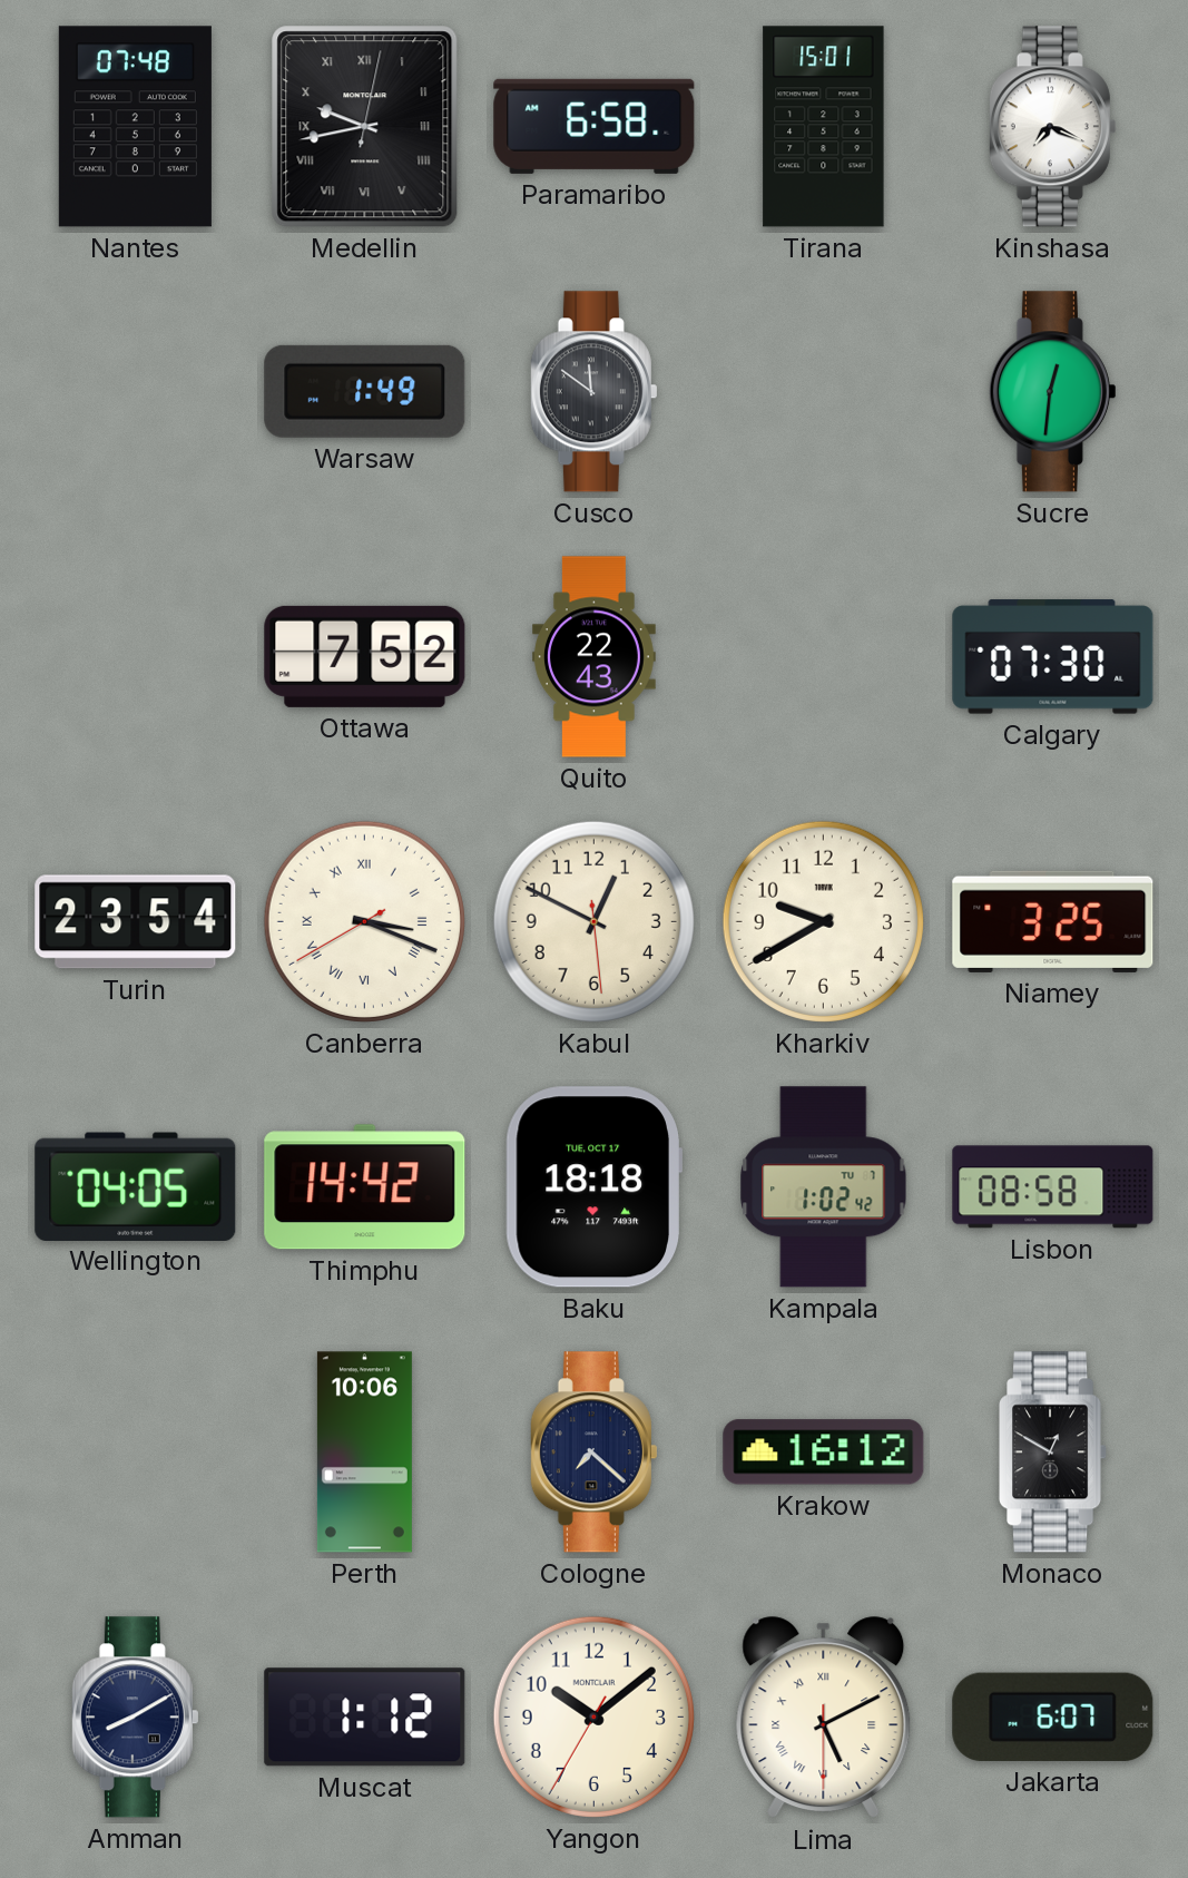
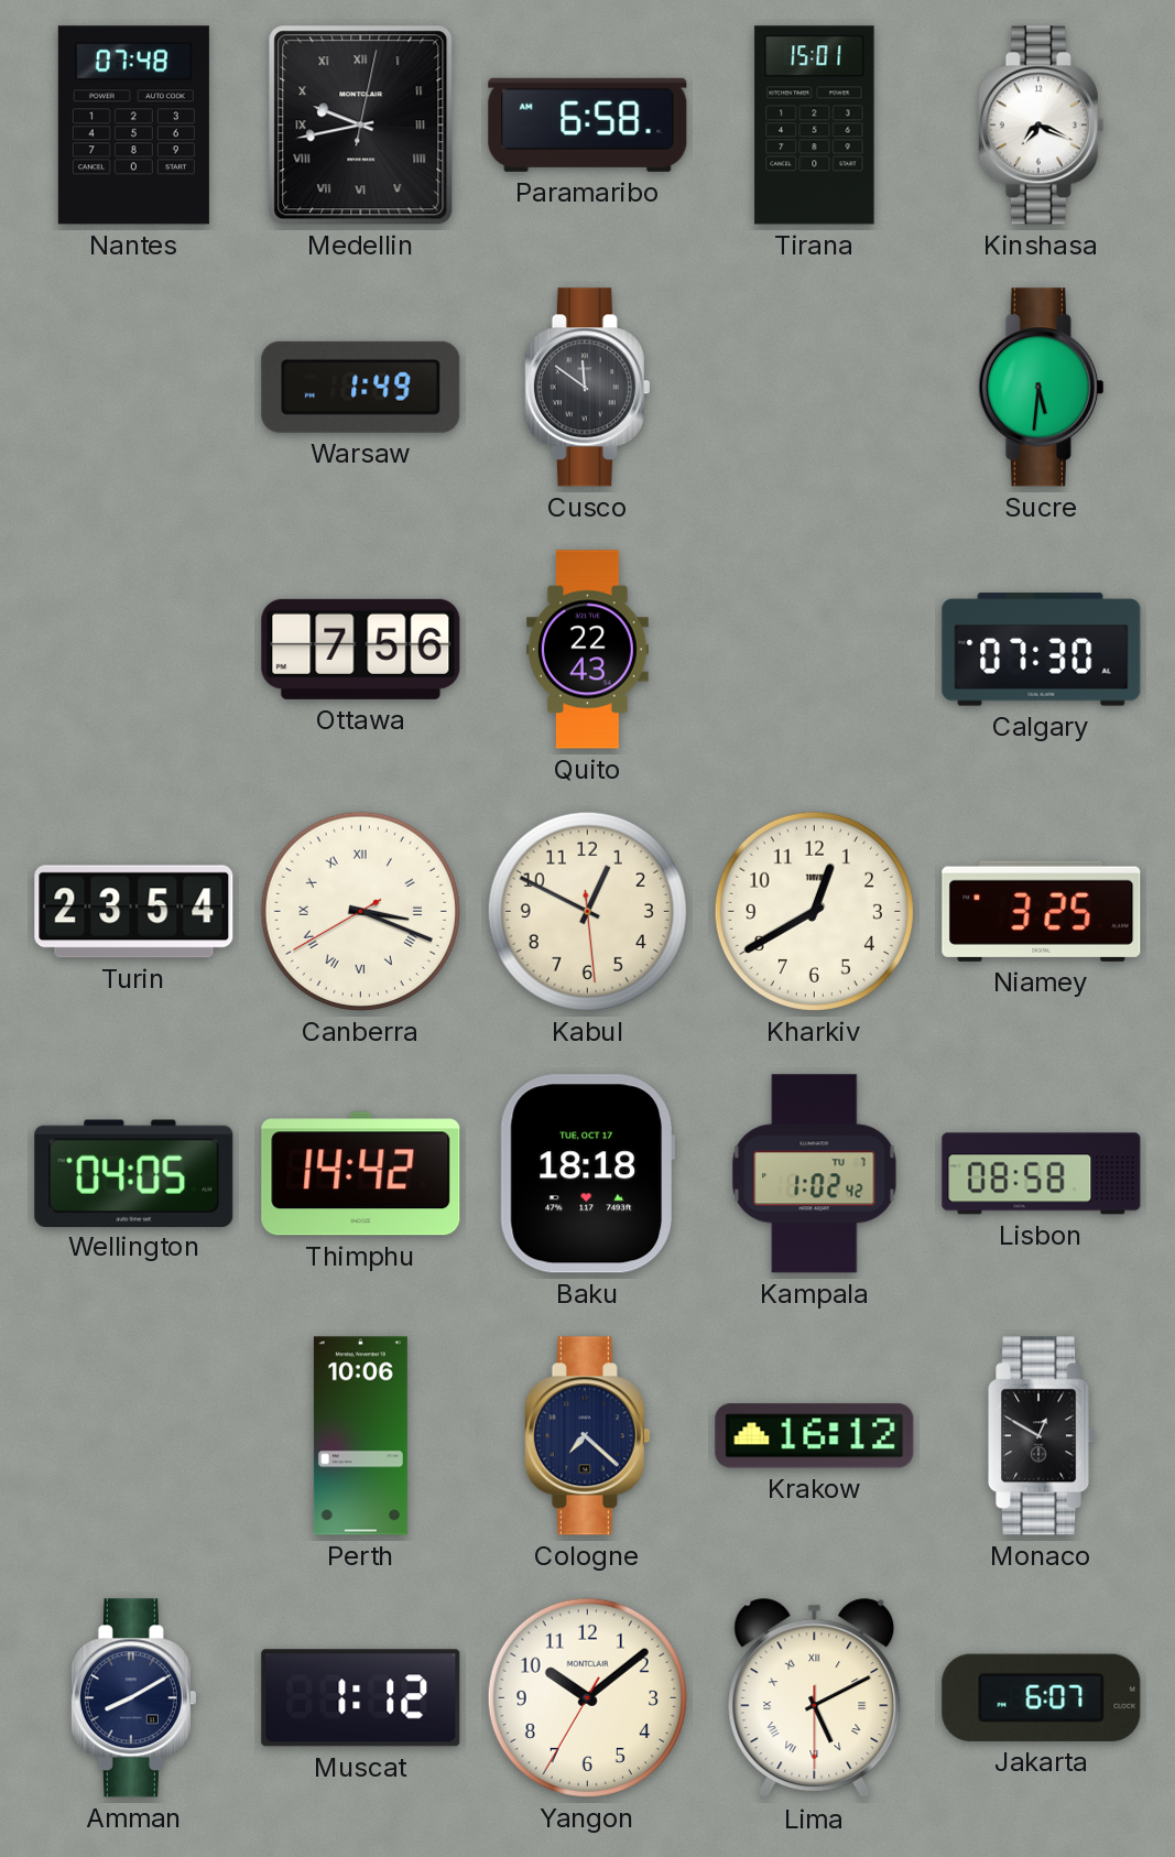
Sucre: 12:31 -> 5:31 (1041, 388)
Ottawa: 7:52 -> 7:56 (361, 649)
Kharkiv: 9:40 -> 12:40 (814, 911)
